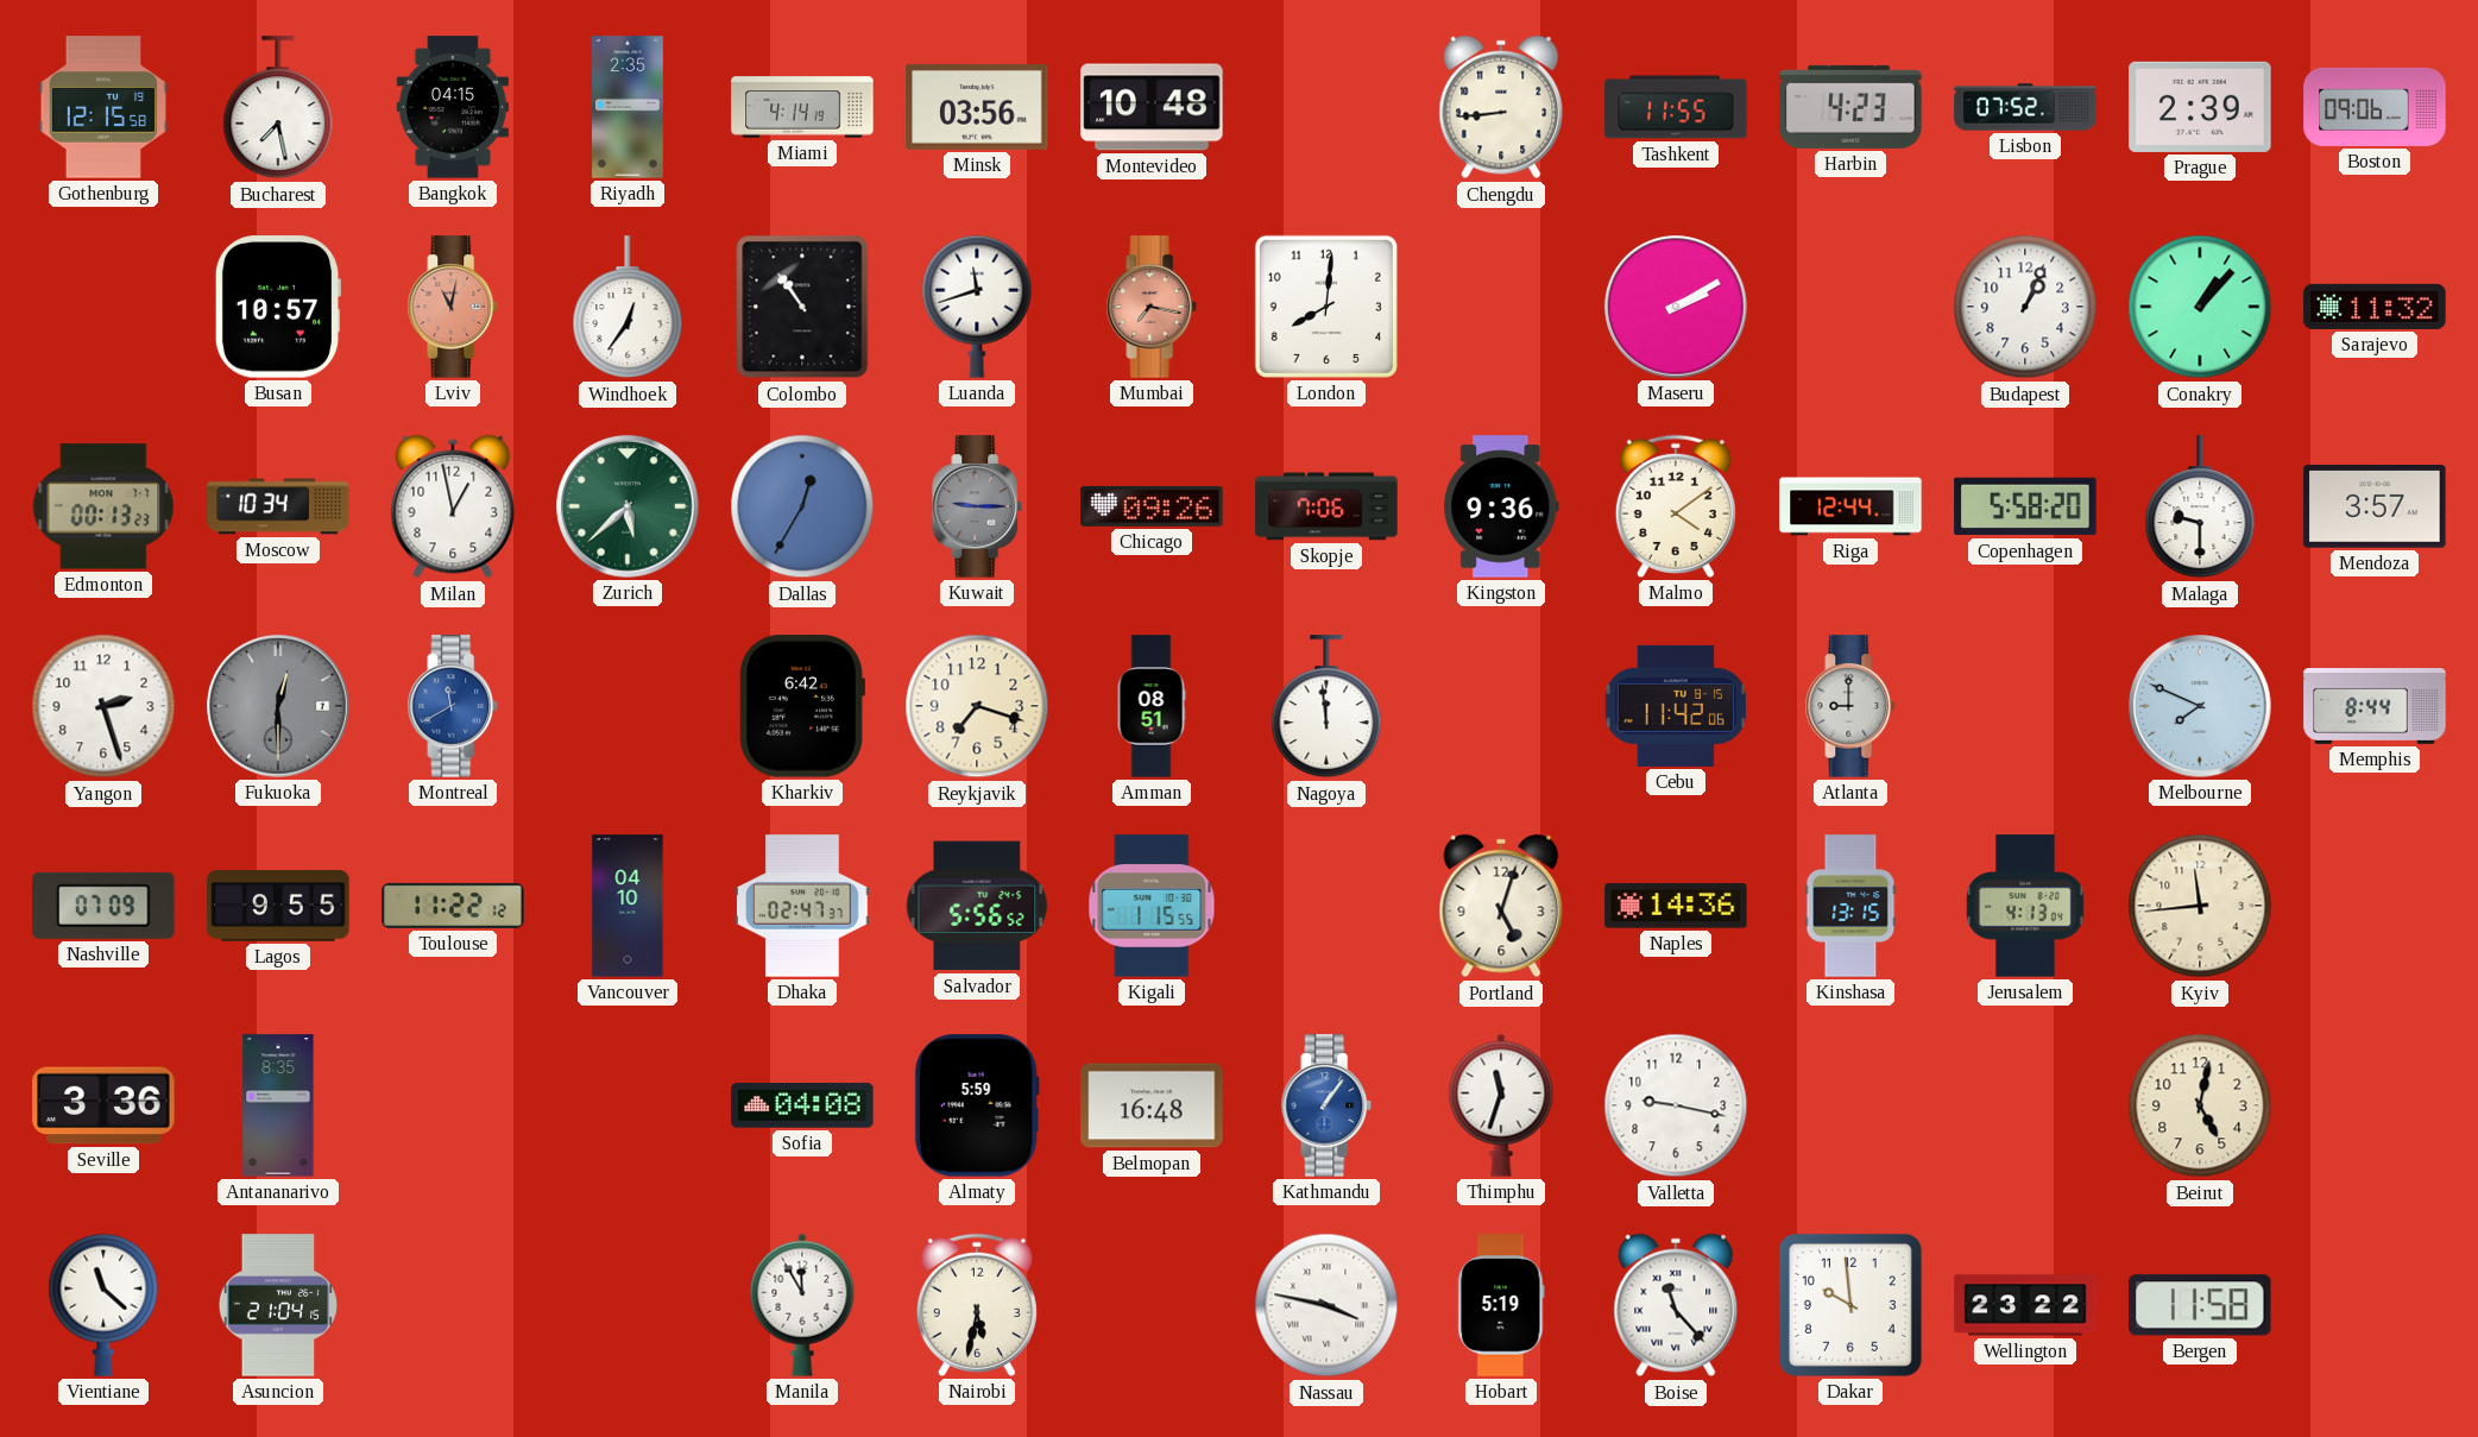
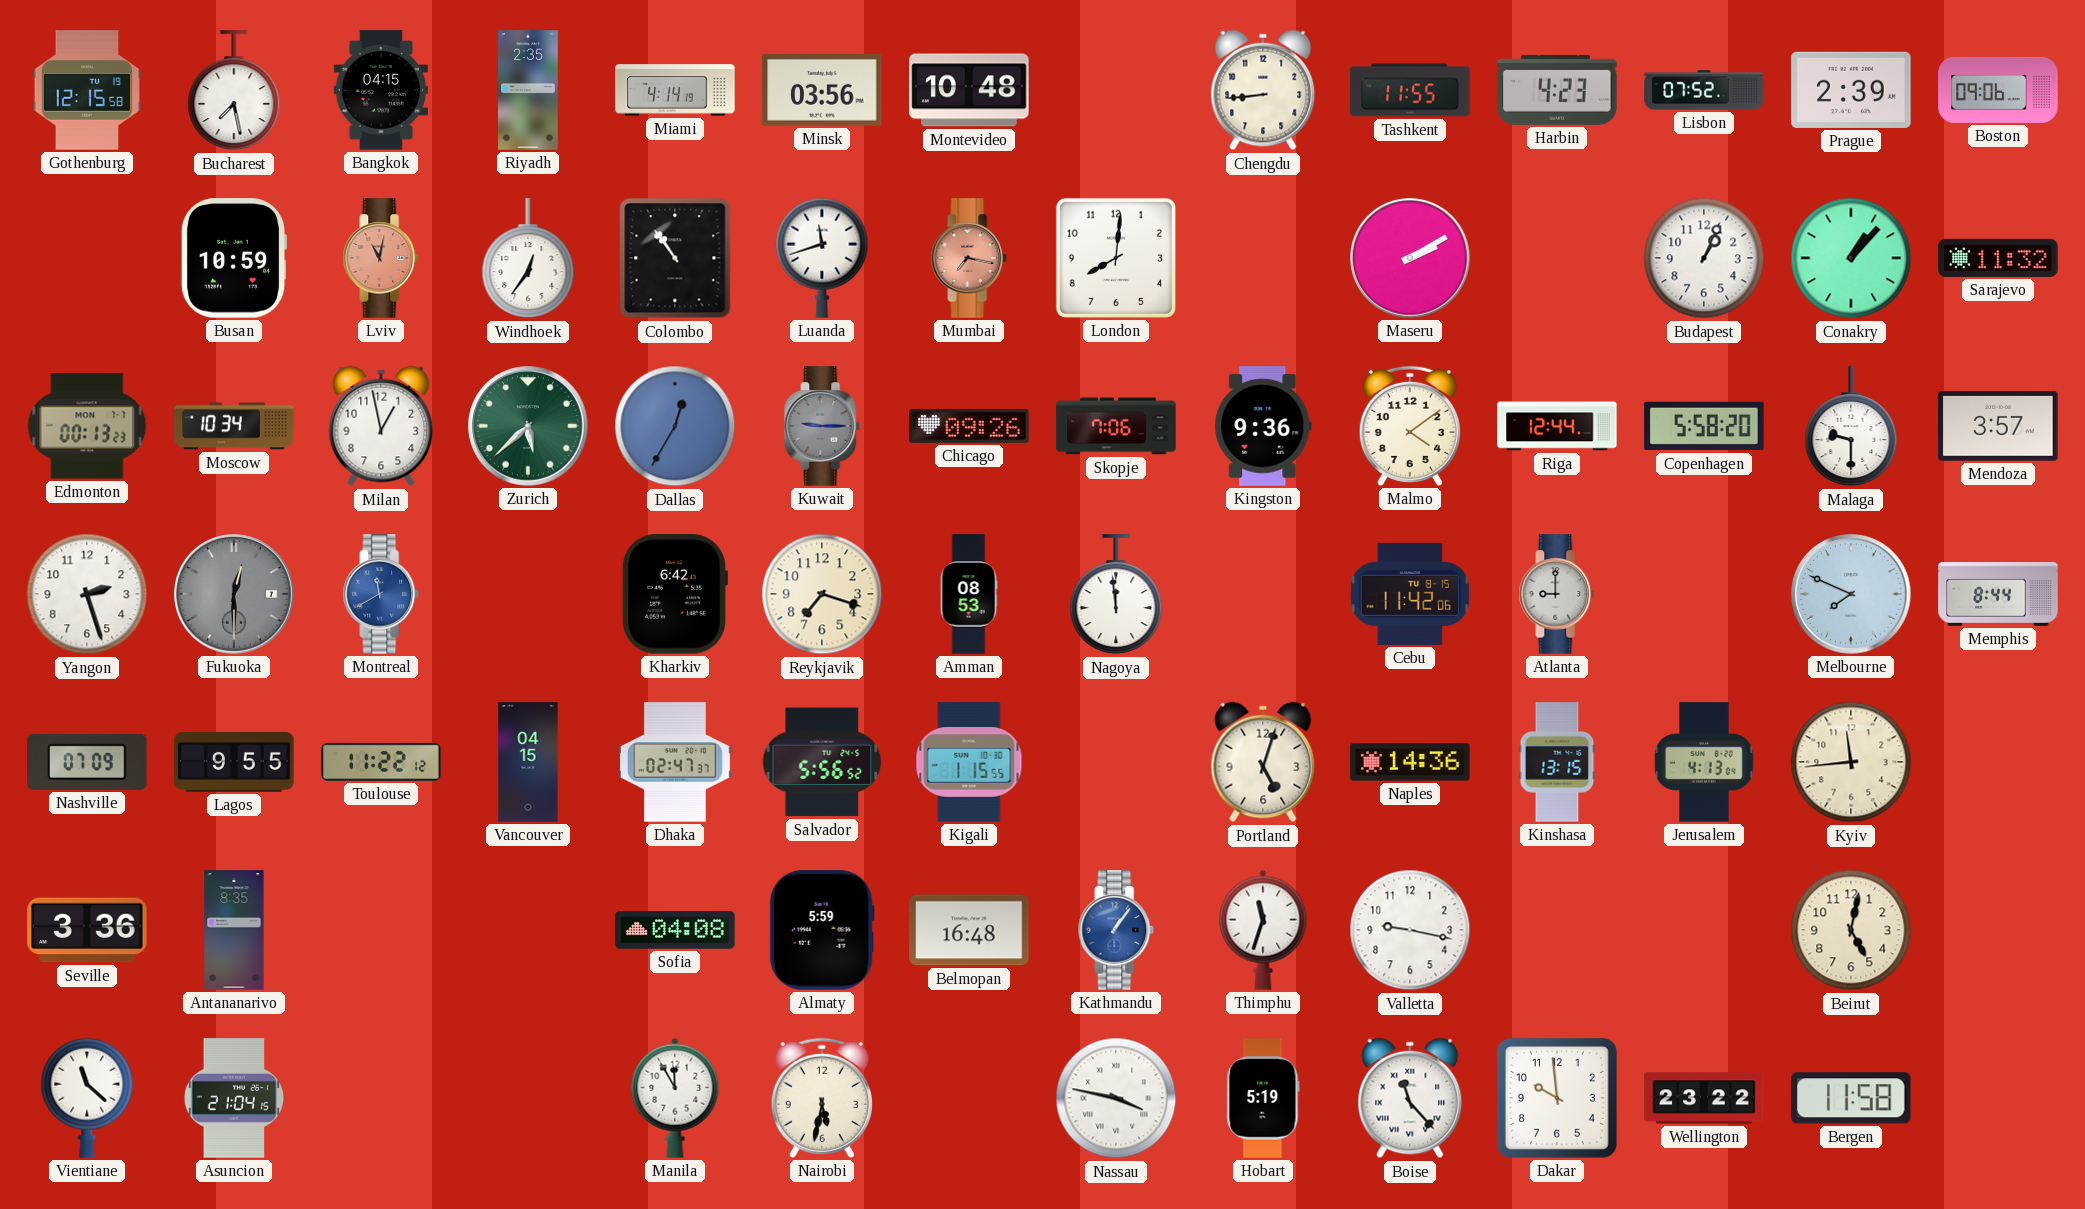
Busan: 10:57 -> 10:59 (234, 258)
Amman: 08:51 -> 08:53 (969, 594)
Vancouver: 04:10 -> 04:15 (528, 762)
